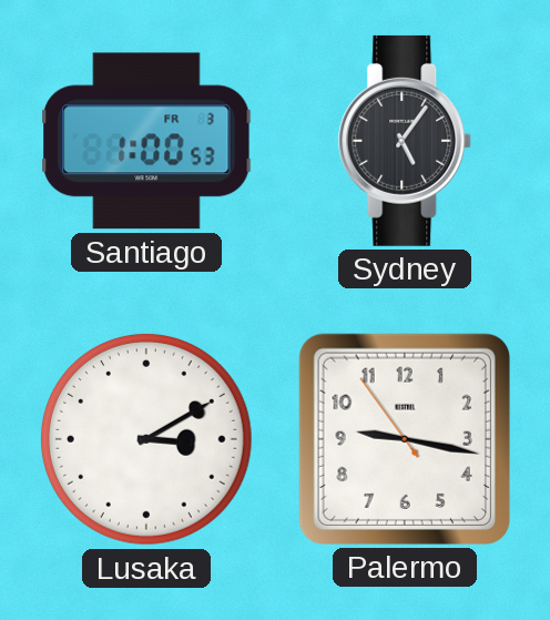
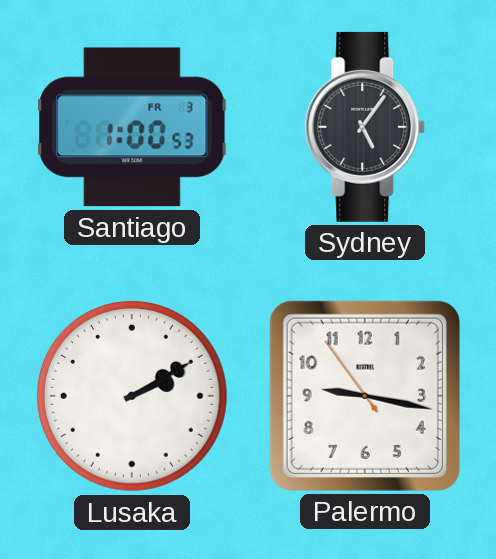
Lusaka: 3:10 -> 2:10 (132, 396)
